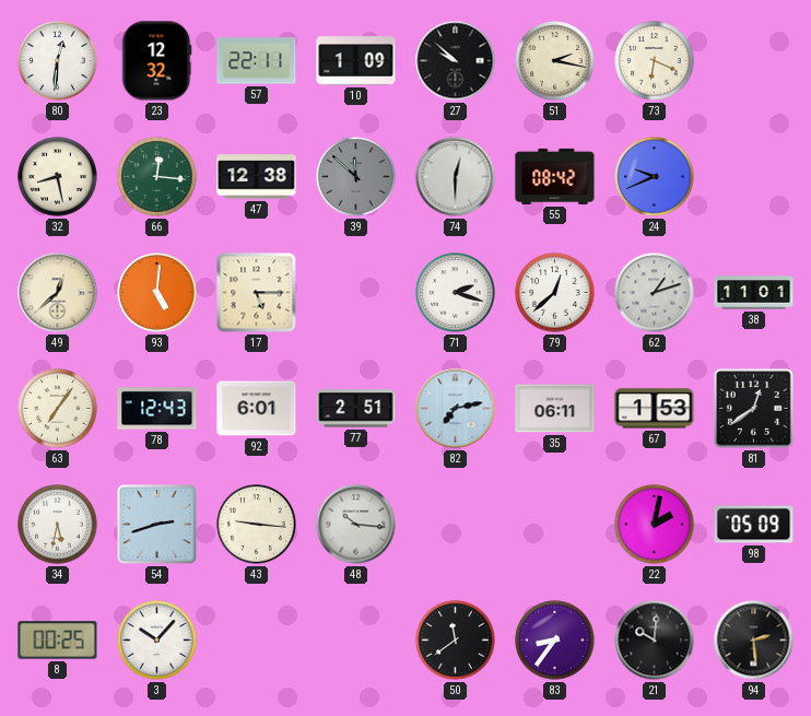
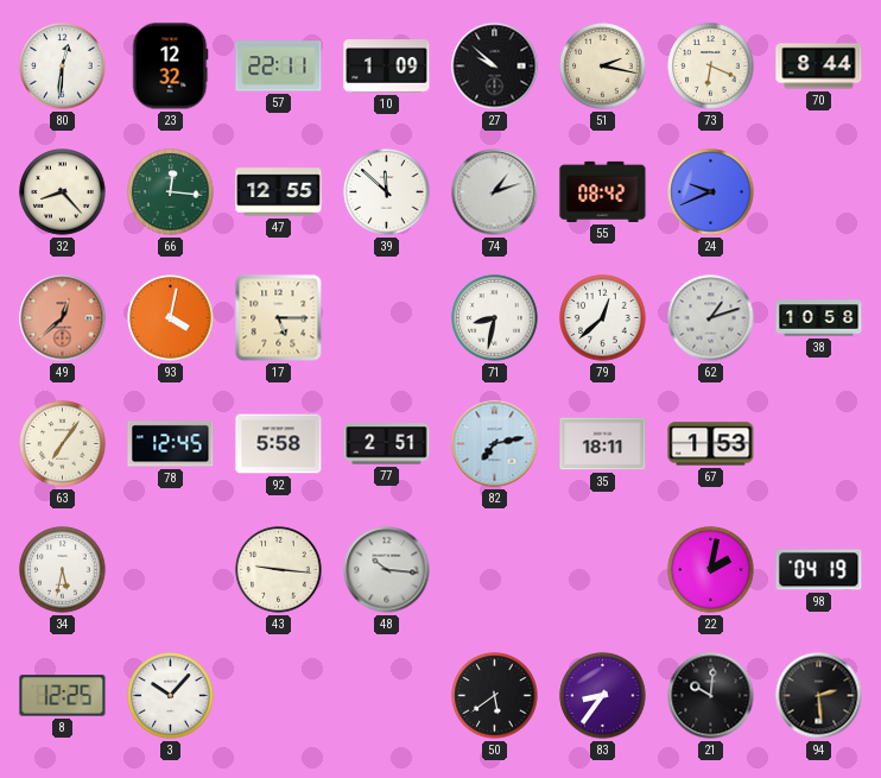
70: none -> 8:44 (819, 67)
32: 8:28 -> 8:23 (63, 192)
47: 12:38 -> 12:55 (279, 192)
39 dial: grey -> white (387, 192)
74: 12:30 -> 1:12 (495, 192)
49 dial: cream -> salmon (63, 318)
93: 5:01 -> 4:02 (171, 318)
71: 2:18 -> 8:32 (495, 318)
38: 11:01 -> 10:58 (819, 318)
78: 12:43 -> 12:45 (171, 444)
92: 6:01 -> 5:58 (279, 444)
35: 06:11 -> 18:11 (603, 444)
81: 12:39 -> none (754, 409)
54: 2:42 -> none (157, 525)
98: 05:09 -> 04:19 (819, 570)
8: 00:25 -> 12:25 (63, 696)
50: 11:39 -> 5:39 (495, 696)
